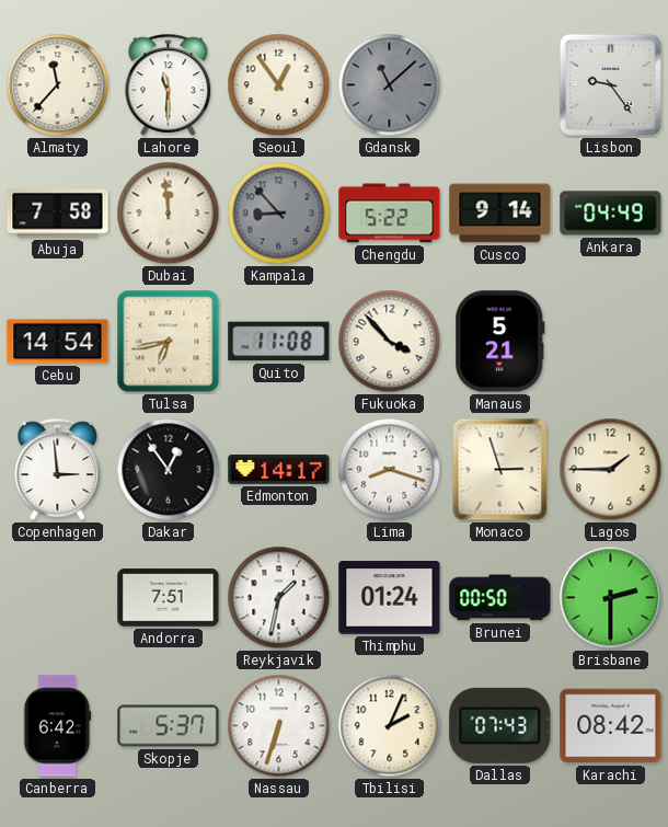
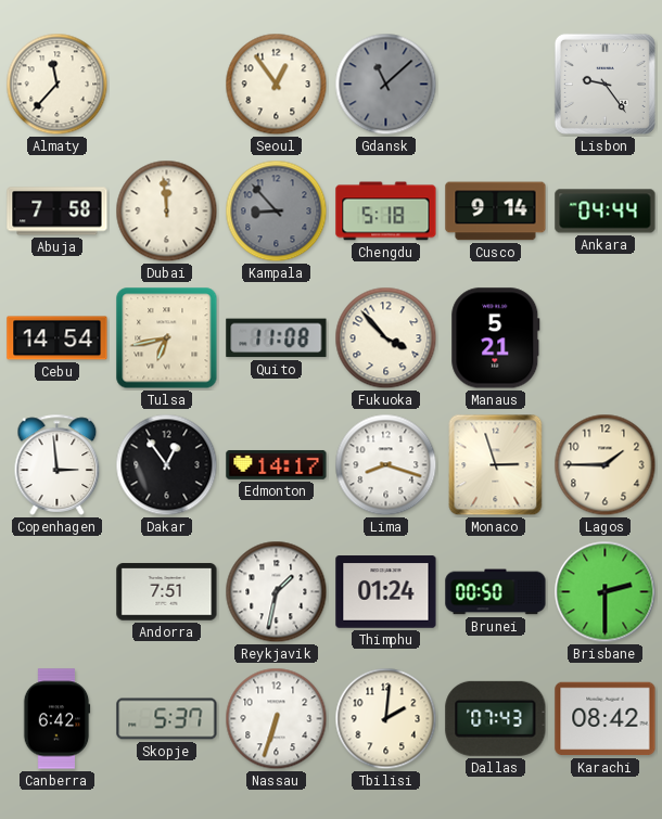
Lahore: 11:30 -> none (169, 84)
Chengdu: 5:22 -> 5:18 (386, 212)
Ankara: 04:49 -> 04:44 (606, 212)
Tbilisi: 2:04 -> 2:01 (386, 719)
